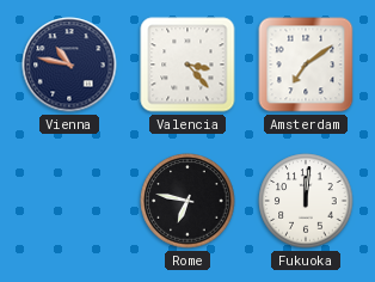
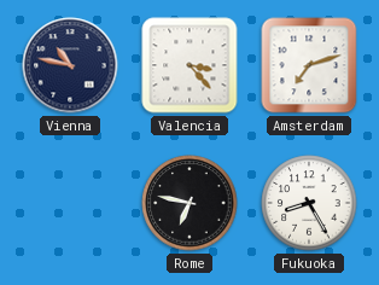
Amsterdam: 7:09 -> 7:12 (309, 65)
Fukuoka: 12:01 -> 8:25 (309, 203)
